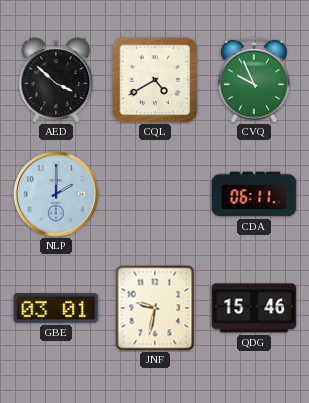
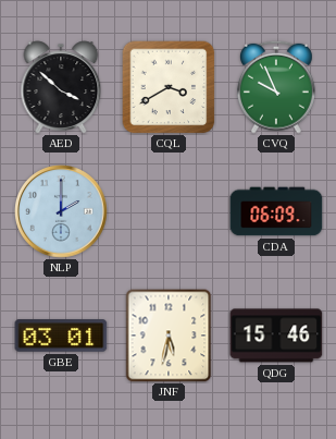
CQL: 4:40 -> 3:40 (169, 87)
CDA: 06:11 -> 06:09 (276, 211)
JNF: 9:32 -> 5:32 (169, 336)
